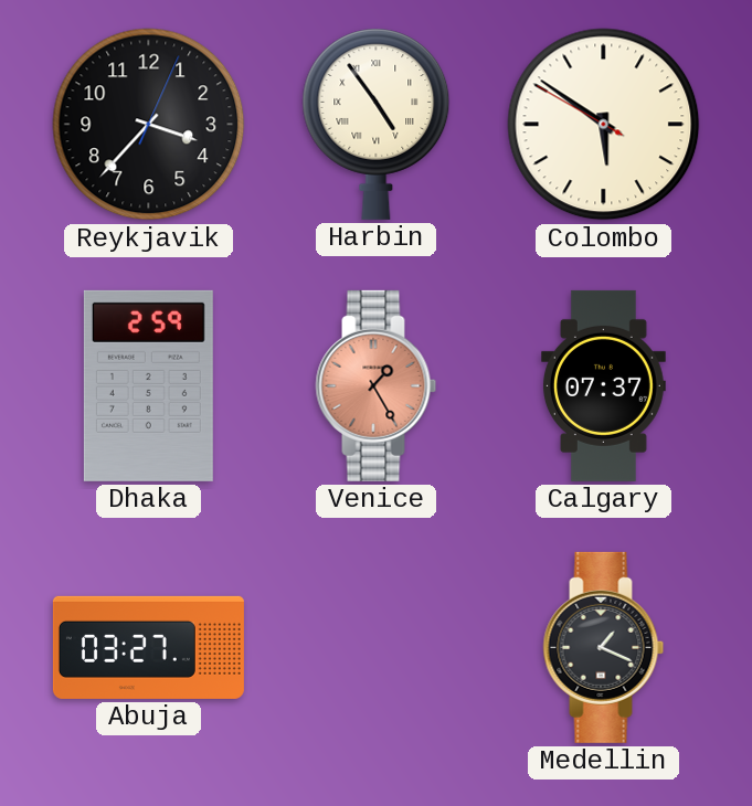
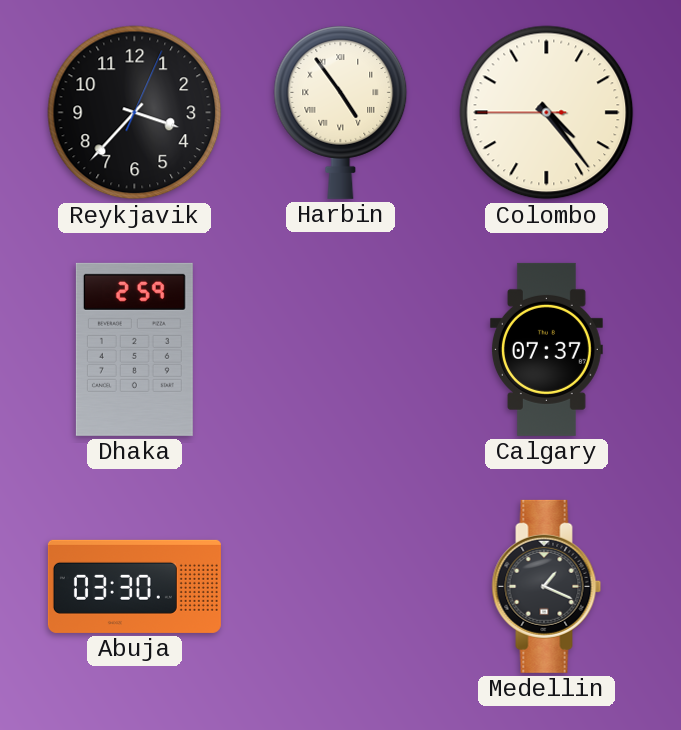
Colombo: 5:50 -> 4:23 (547, 113)
Venice: 1:25 -> none (377, 385)
Abuja: 03:27 -> 03:30 (134, 586)
